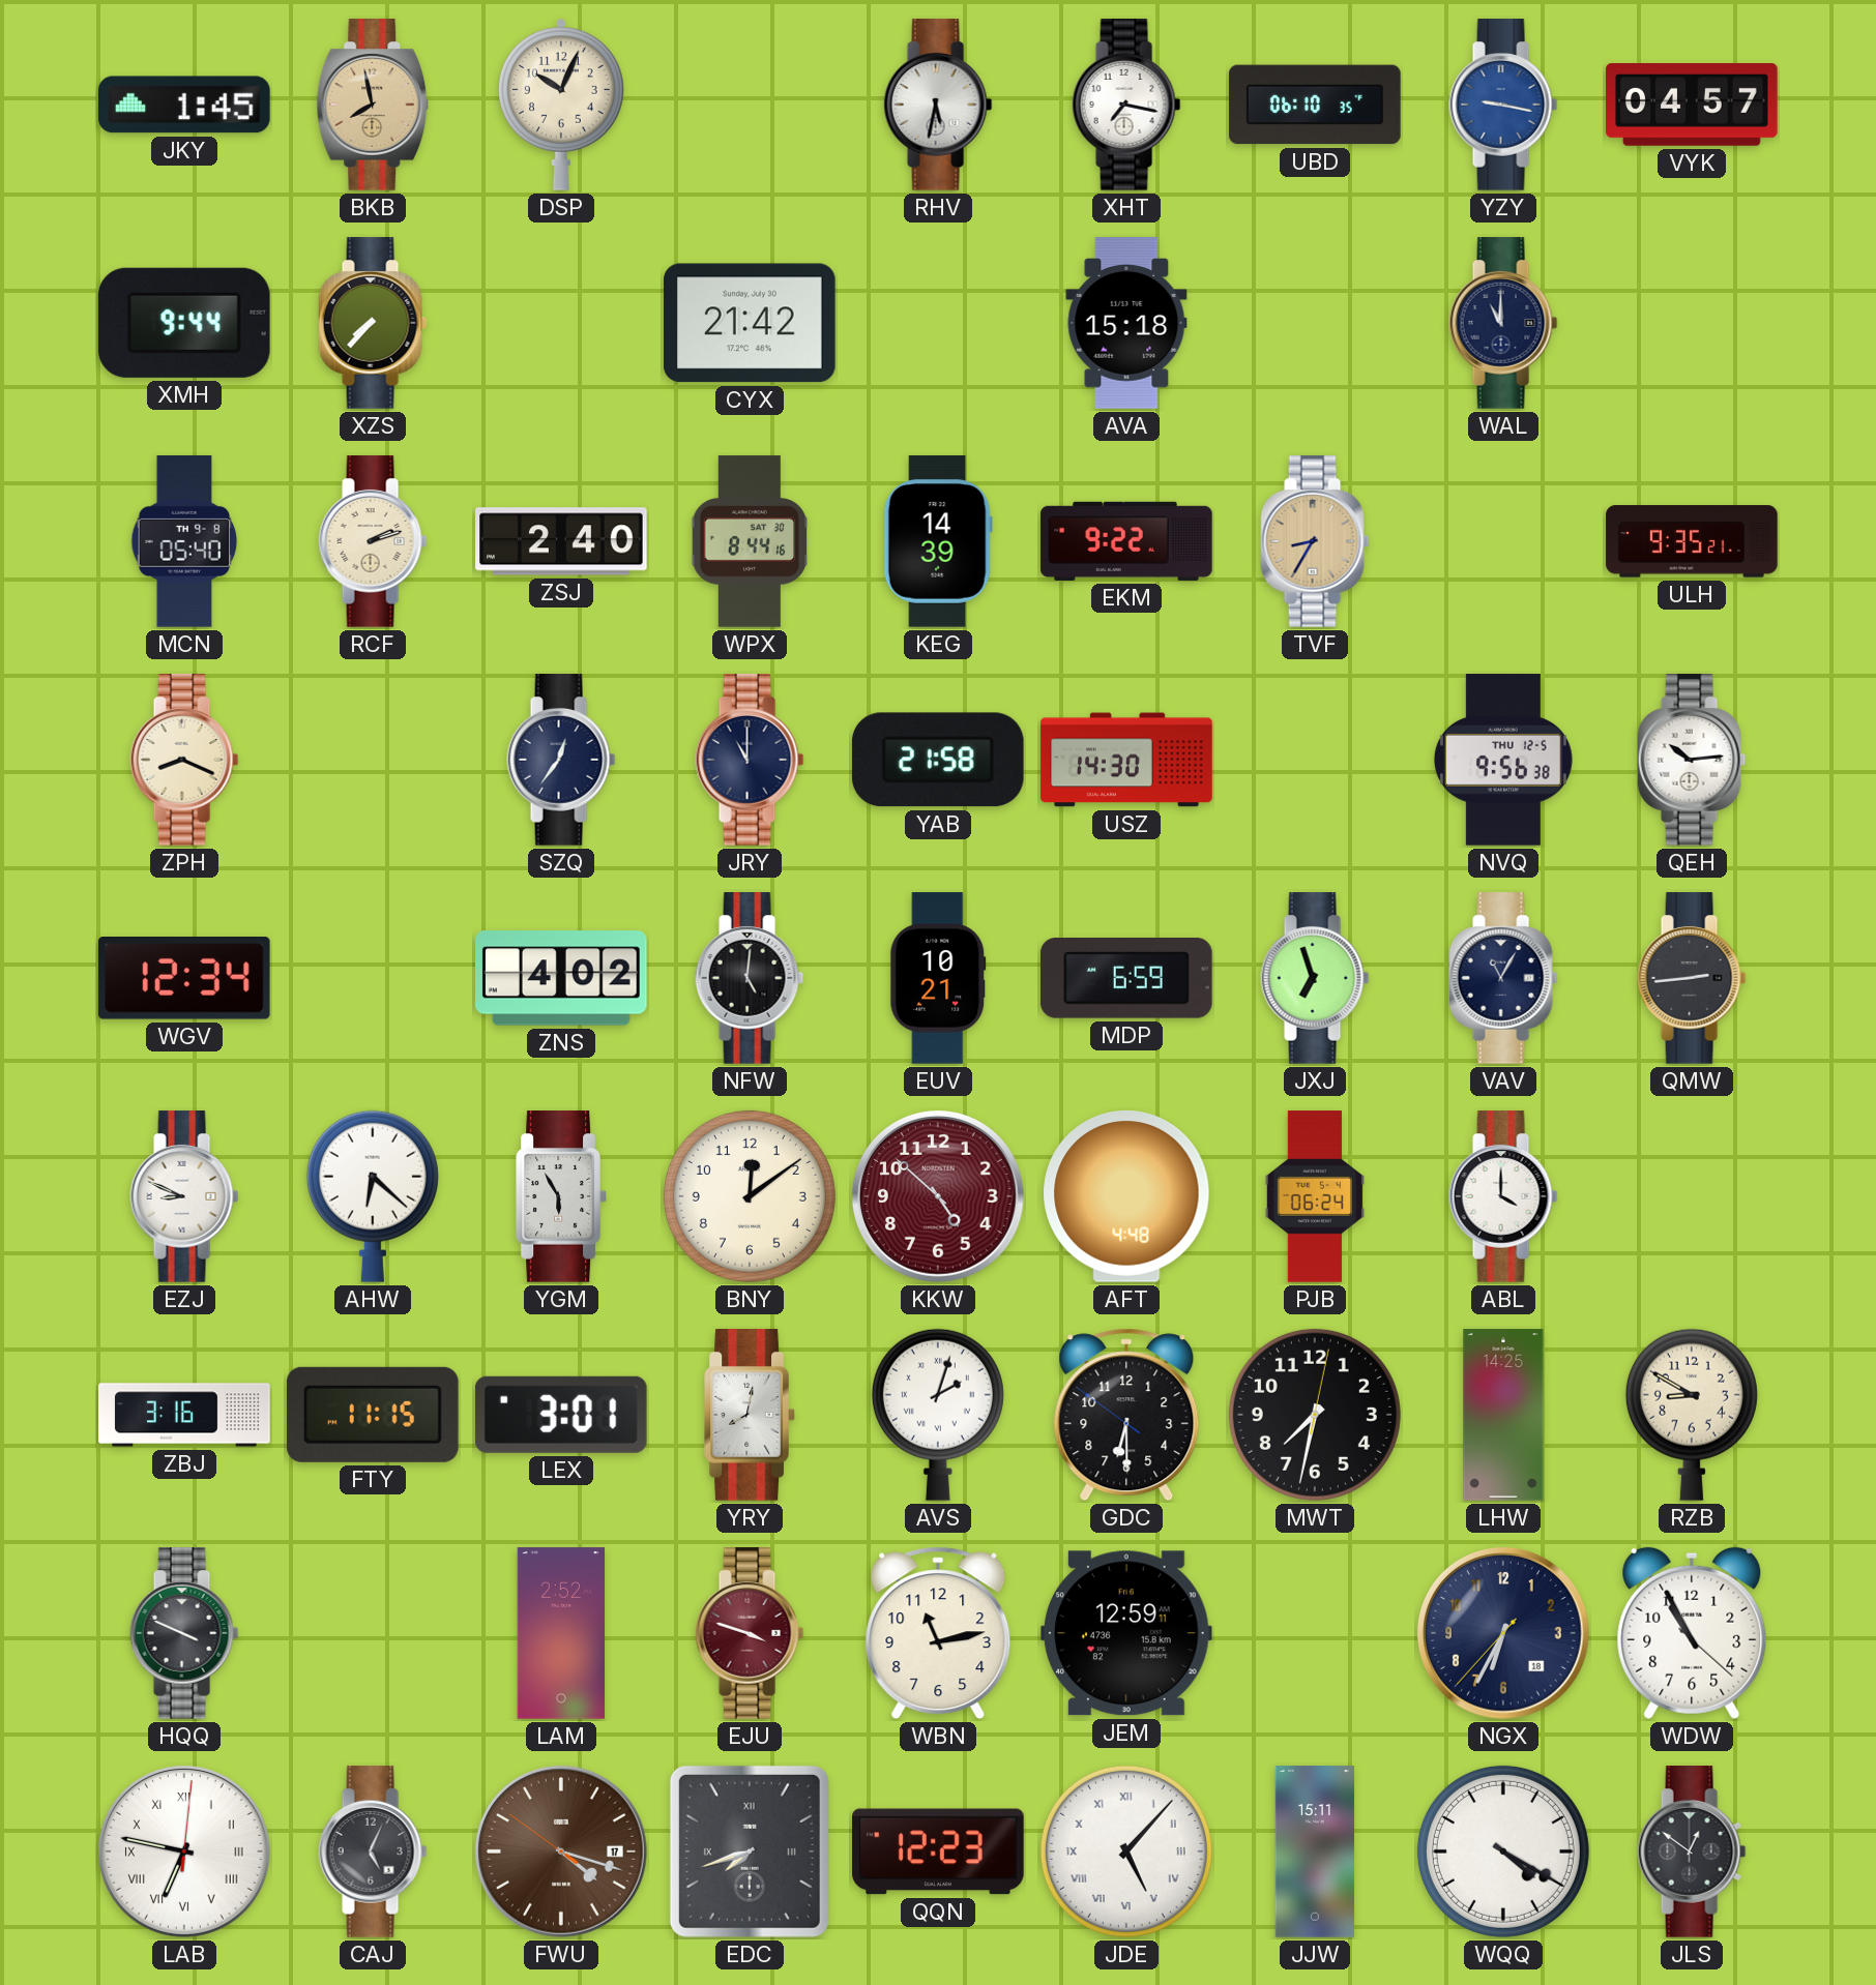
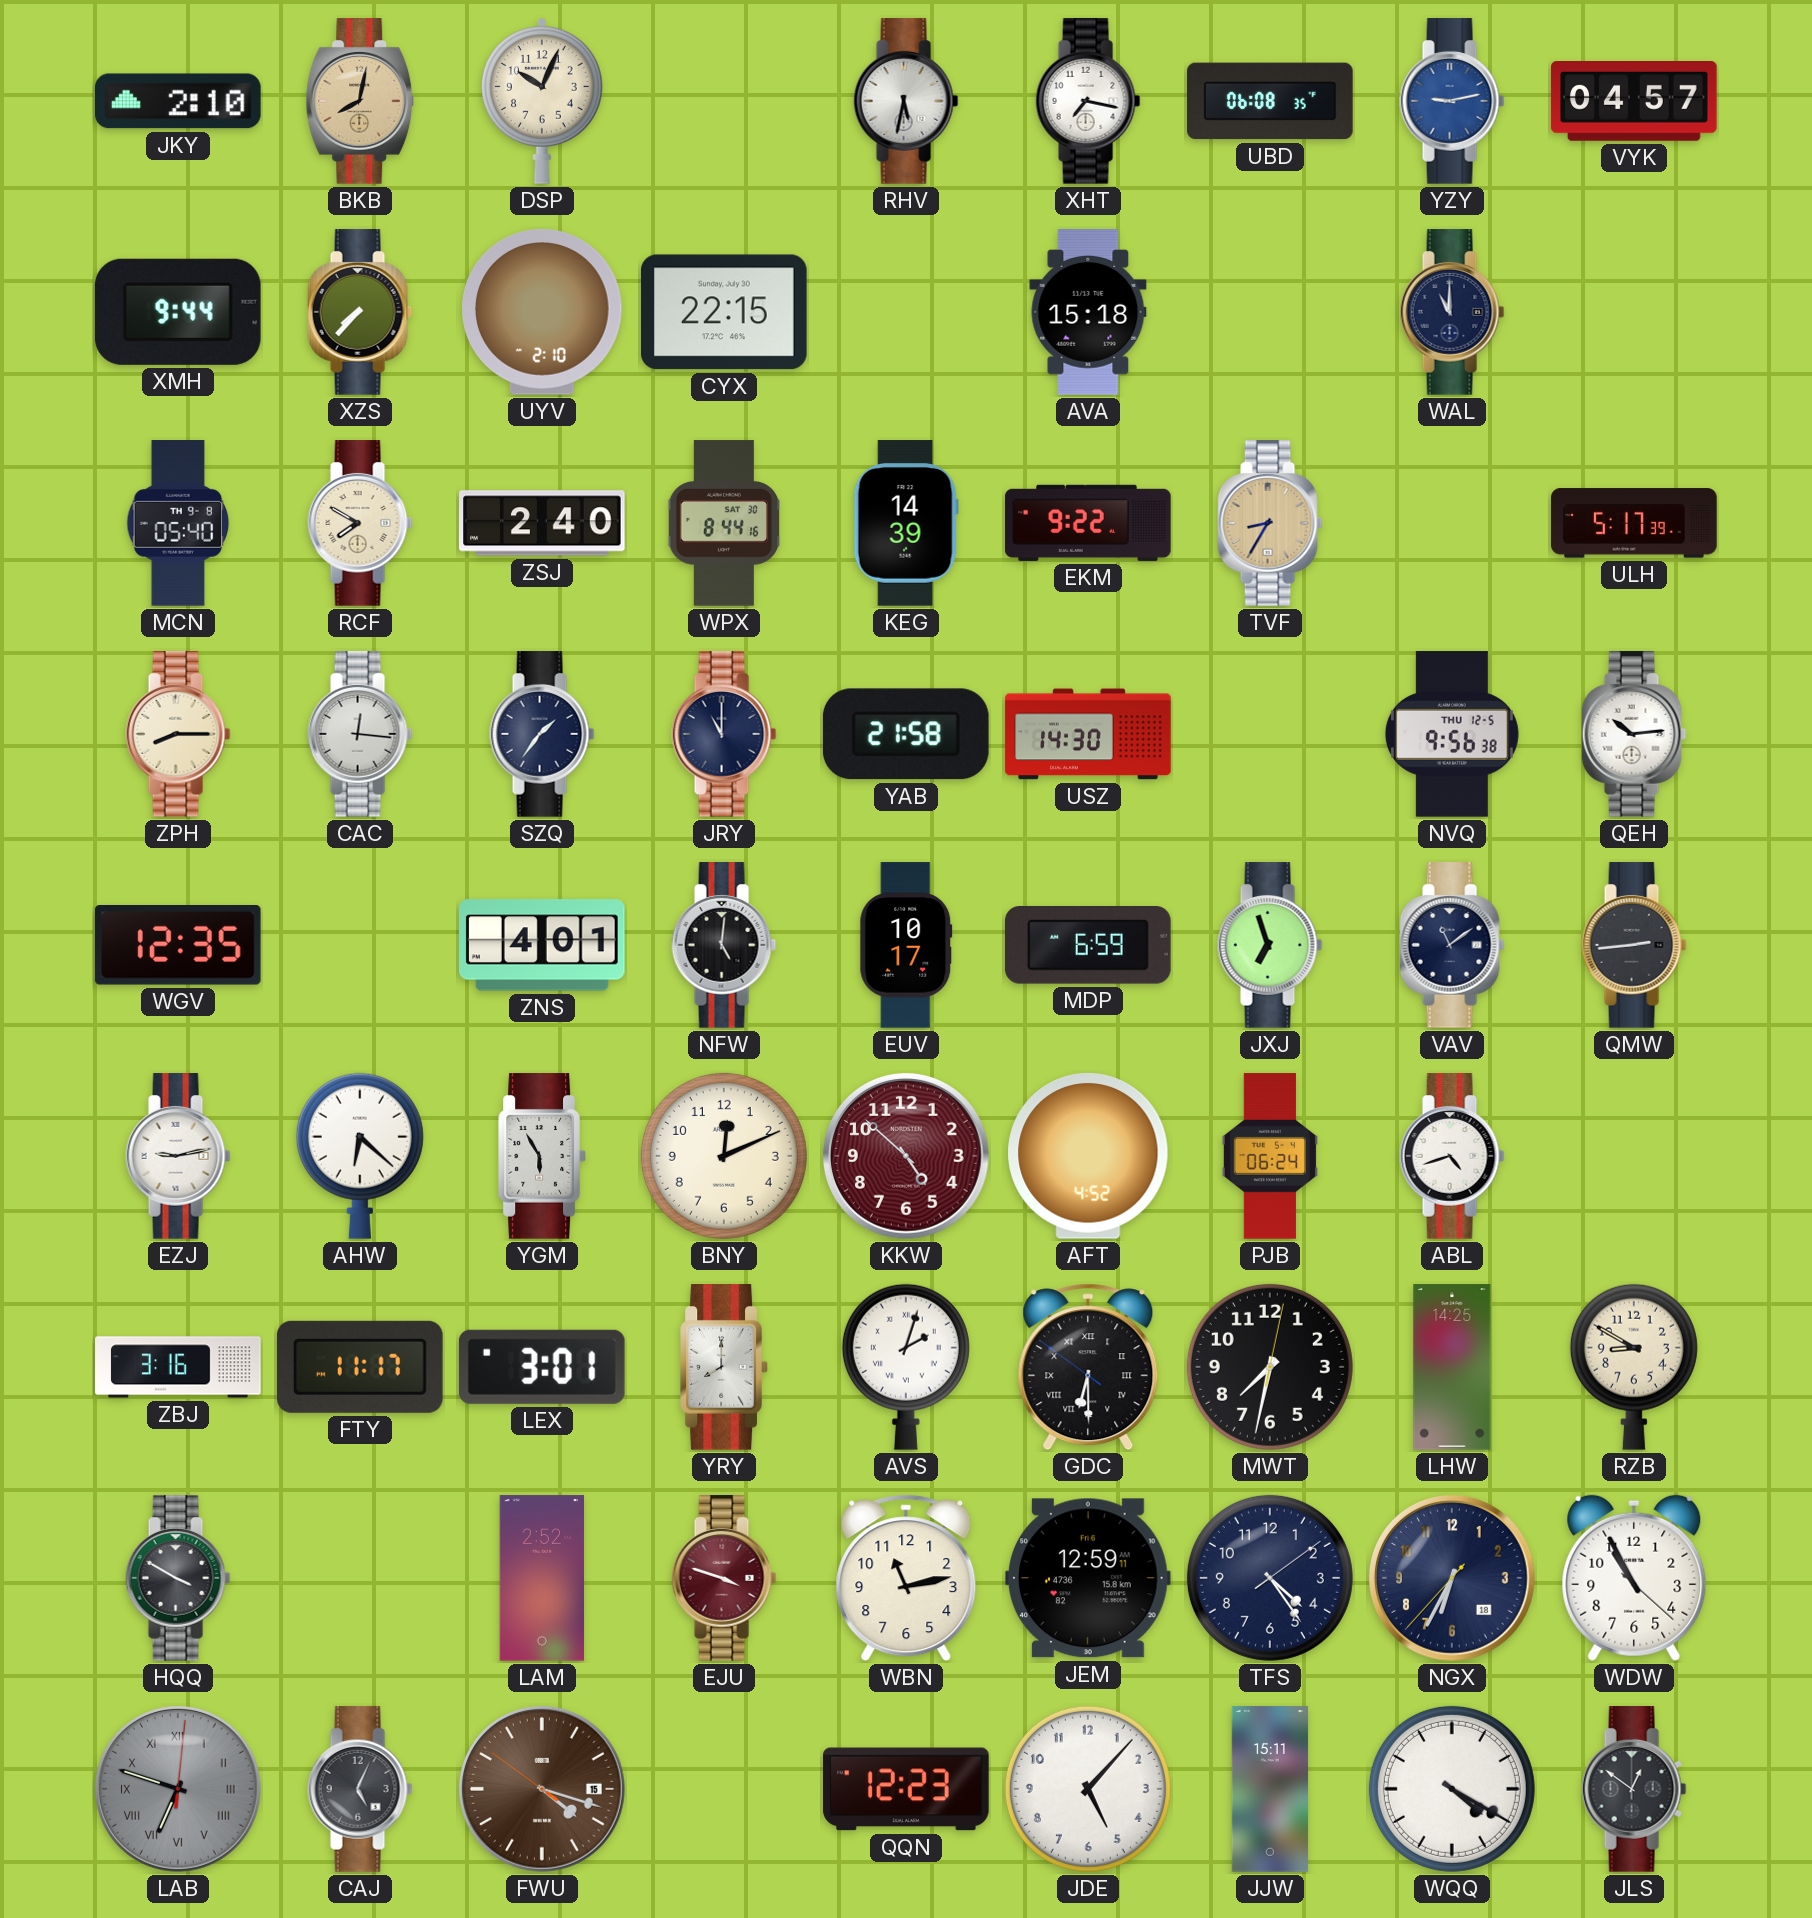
JKY: 1:45 -> 2:10 (179, 101)
BKB: 7:58 -> 8:02 (360, 101)
UBD: 06:10 -> 06:08 (1270, 101)
YZY: 9:17 -> 9:13 (1452, 101)
UYV: none -> 2:10 (543, 312)
CYX: 21:42 -> 22:15 (725, 312)
RCF: 2:12 -> 7:50 (360, 523)
ULH: 9:35 -> 5:17 (1634, 523)
ZPH: 8:19 -> 8:15 (178, 734)
CAC: none -> 12:16 (360, 734)
SZQ: 12:36 -> 1:36 (542, 734)
WGV: 12:34 -> 12:35 (178, 946)
ZNS: 4:02 -> 4:01 (543, 945)
EUV: 10:21 -> 10:17 (906, 945)
VAV: 11:05 -> 11:09 (1452, 945)
EZJ: 8:49 -> 9:13 (178, 1156)
BNY: 12:09 -> 12:11 (724, 1156)
AFT: 4:48 -> 4:52 (1088, 1156)
ABL: 4:00 -> 4:42 (1452, 1156)
FTY: 11:15 -> 11:17 (360, 1367)
YRY: 8:02 -> 8:00 (724, 1367)
GDC numerals: Arabic -> Roman (1088, 1367)
HQQ: 3:49 -> 3:50 (178, 1578)
TFS: none -> 4:24 (1270, 1578)
LAB: 6:47 -> 6:48 (178, 1789)
LAB dial: white -> grey (178, 1789)
FWU date: 17 -> 15 (542, 1789)
EDC: 7:42 -> none (750, 1851)
JDE numerals: Roman -> Arabic (1088, 1789)
